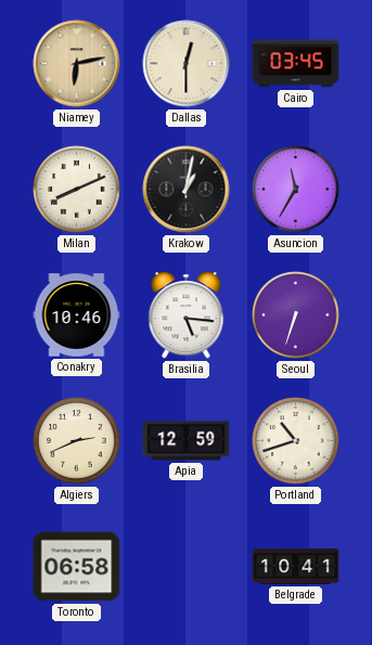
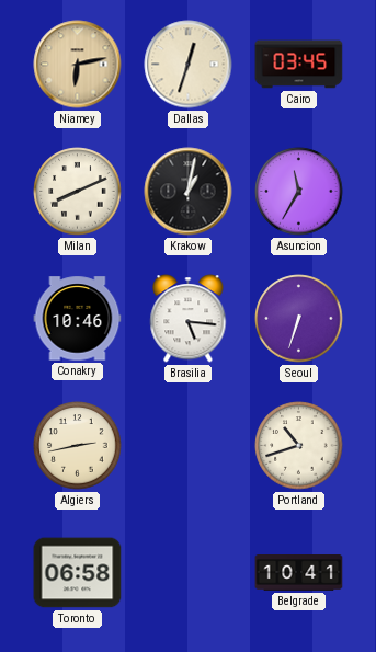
Dallas: 12:30 -> 12:33 (189, 65)
Algiers: 2:41 -> 2:43 (78, 446)
Apia: 12:59 -> none (187, 441)
